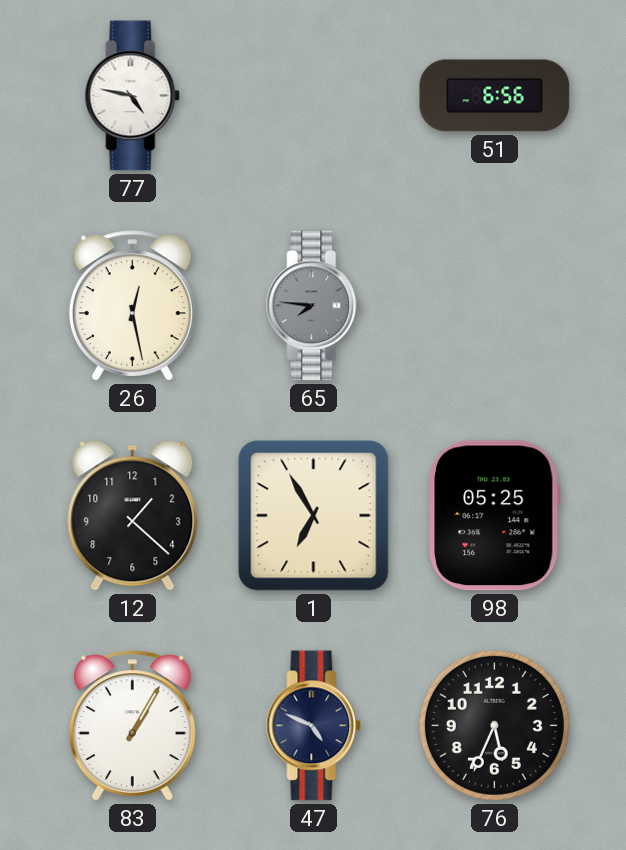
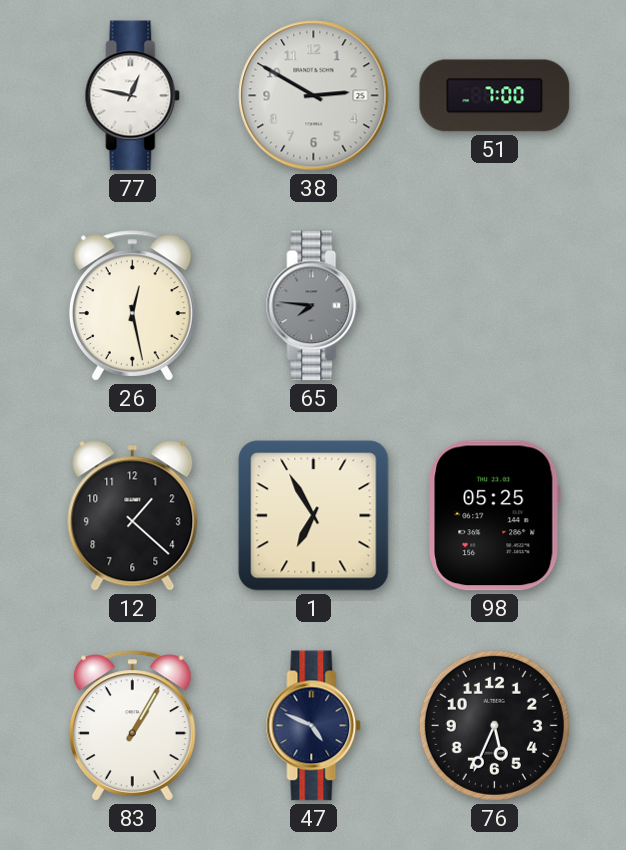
77: 4:47 -> 12:47 (133, 96)
38: none -> 2:50 (314, 96)
51: 6:56 -> 7:00 (495, 96)
